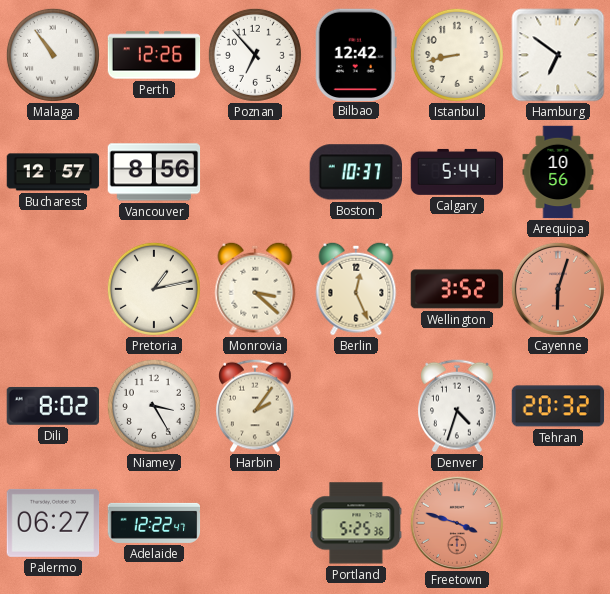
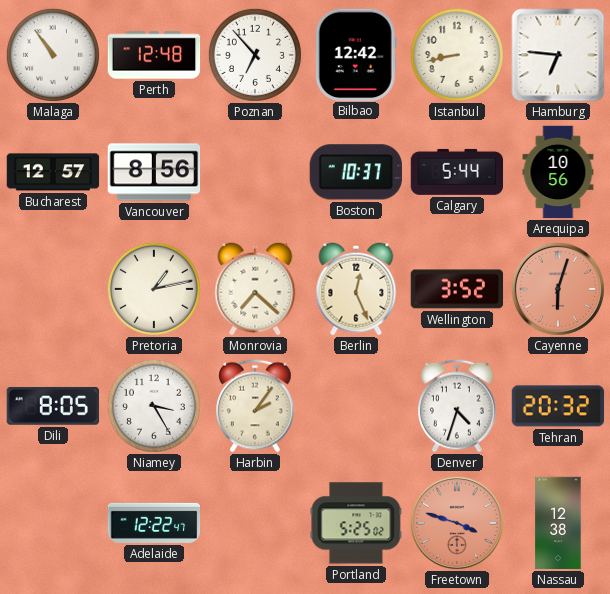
Perth: 12:26 -> 12:48 (154, 55)
Hamburg: 6:51 -> 6:46 (558, 55)
Monrovia: 3:22 -> 7:22 (255, 289)
Dili: 8:02 -> 8:05 (52, 406)
Palermo: 06:27 -> none (53, 523)
Portland: 5:25:36 -> 5:25:02 (356, 523)
Nassau: none -> 12:38 (558, 523)
